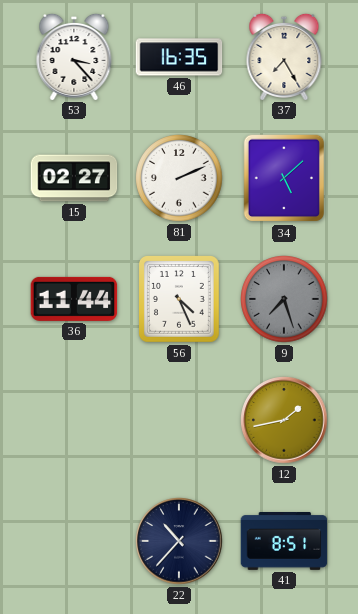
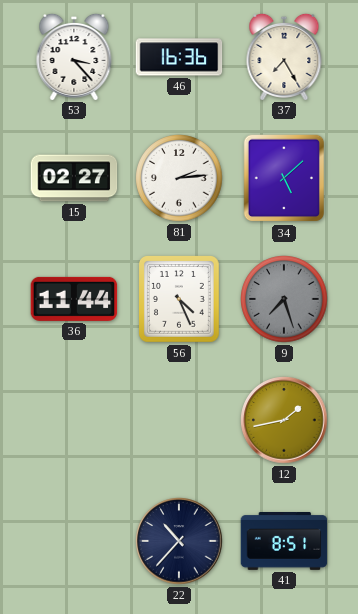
46: 16:35 -> 16:36 (179, 57)
81: 2:11 -> 2:14 (179, 178)
